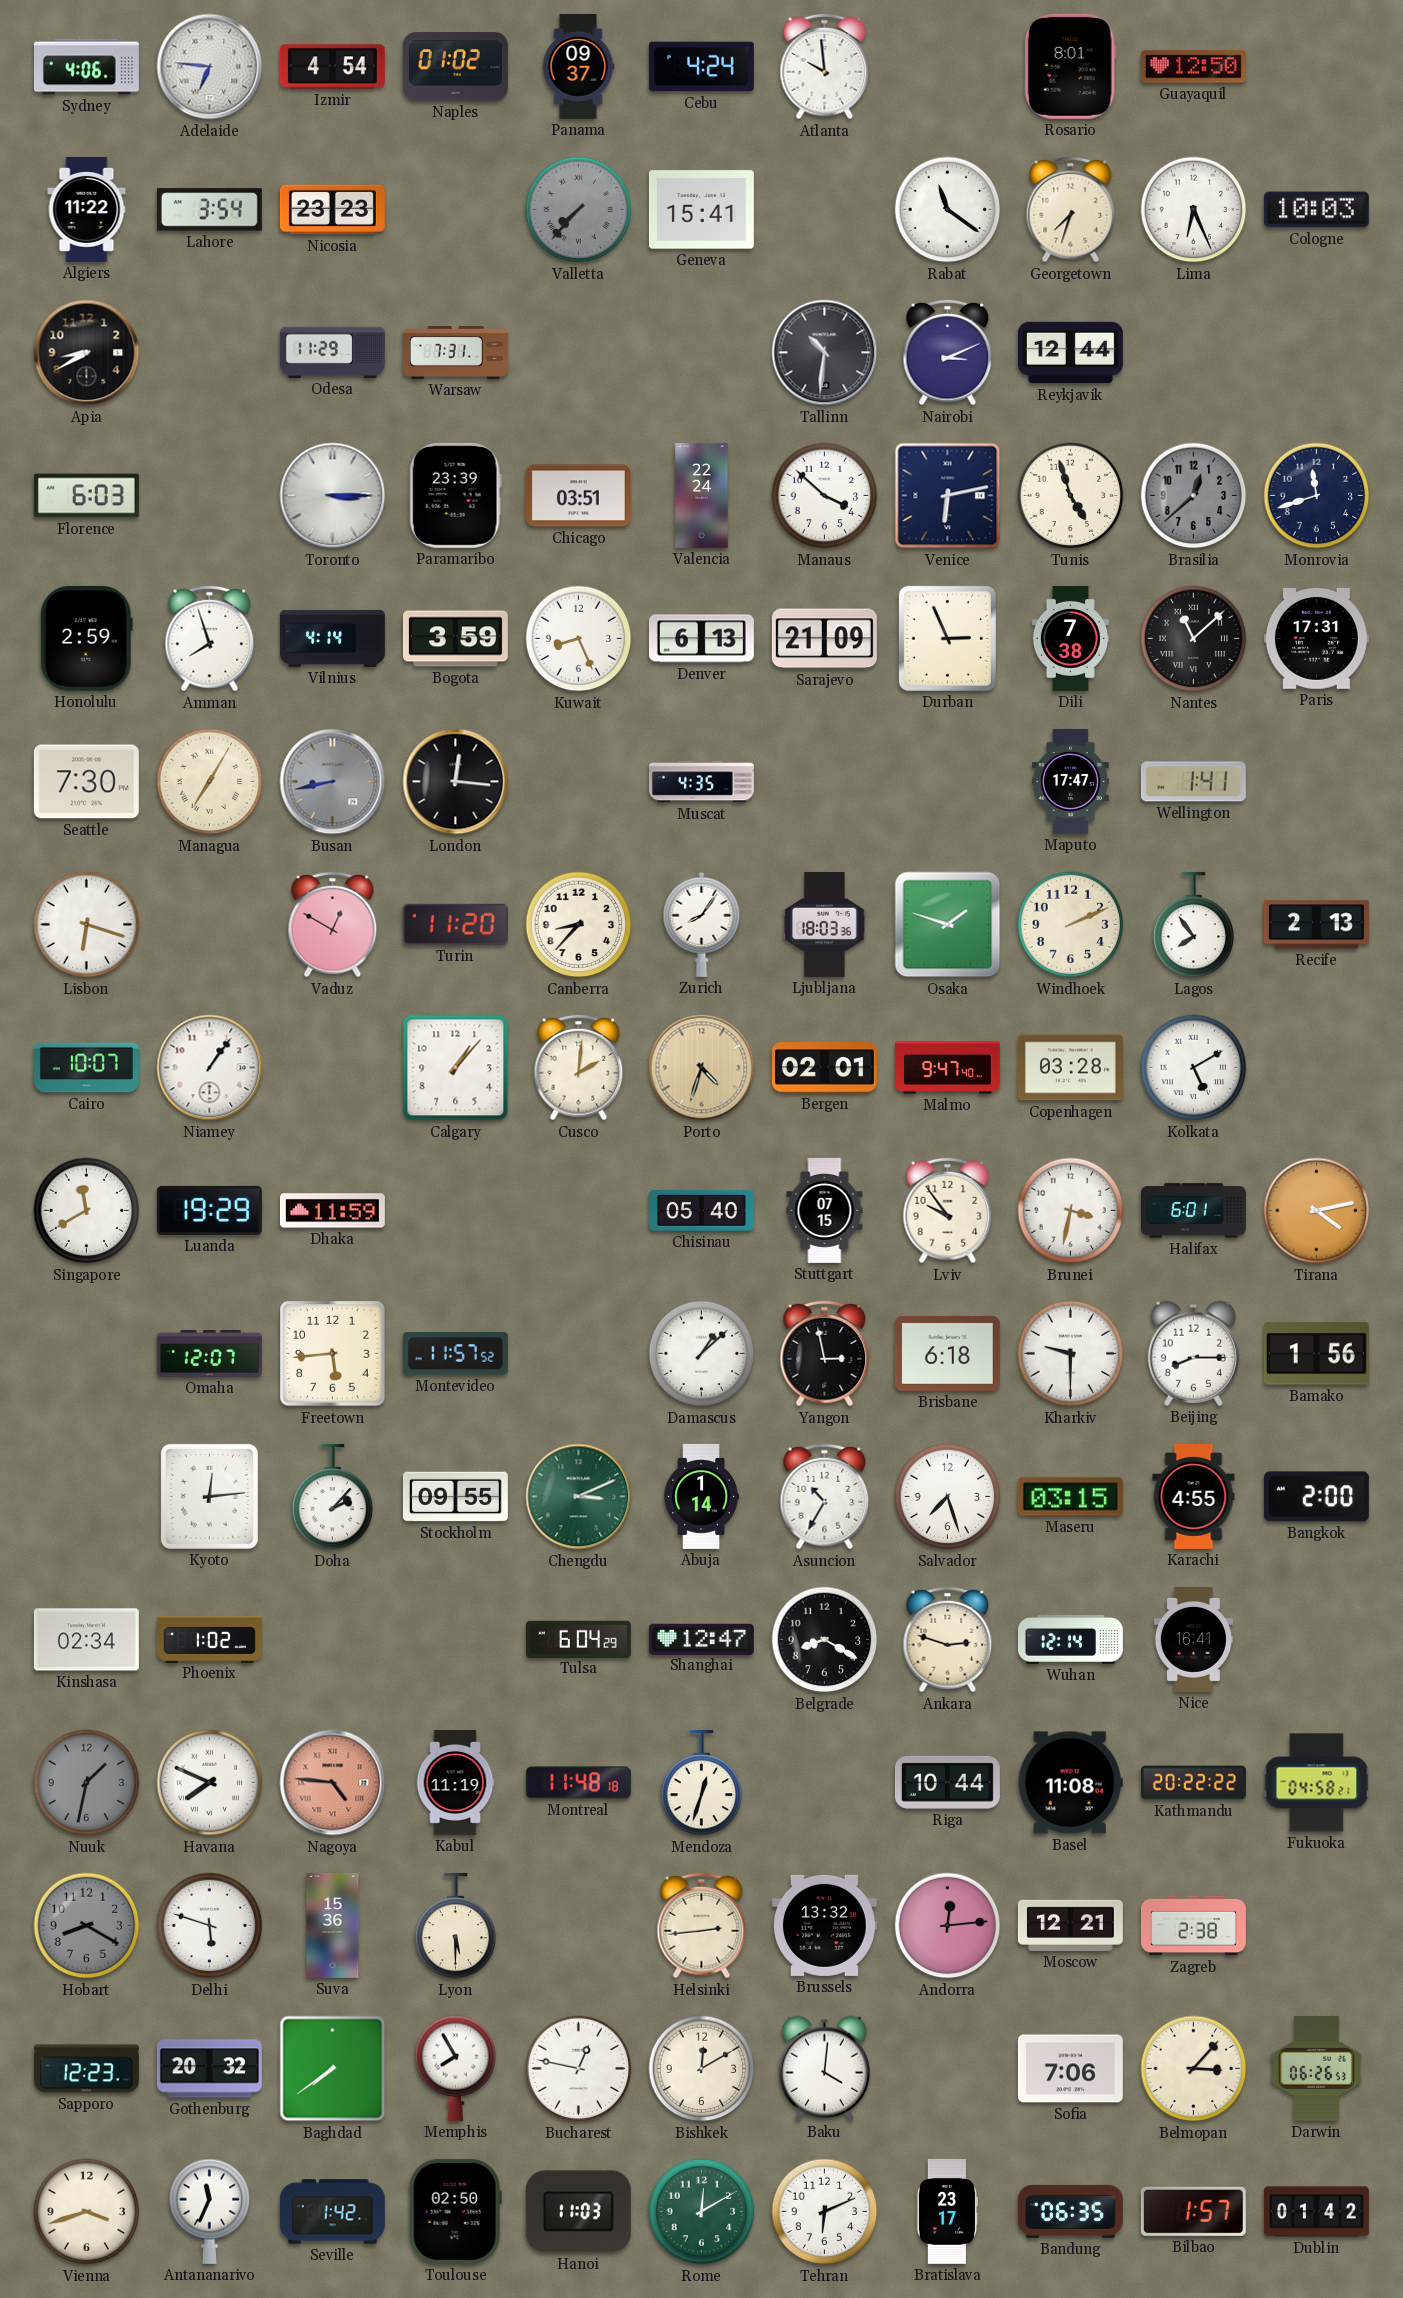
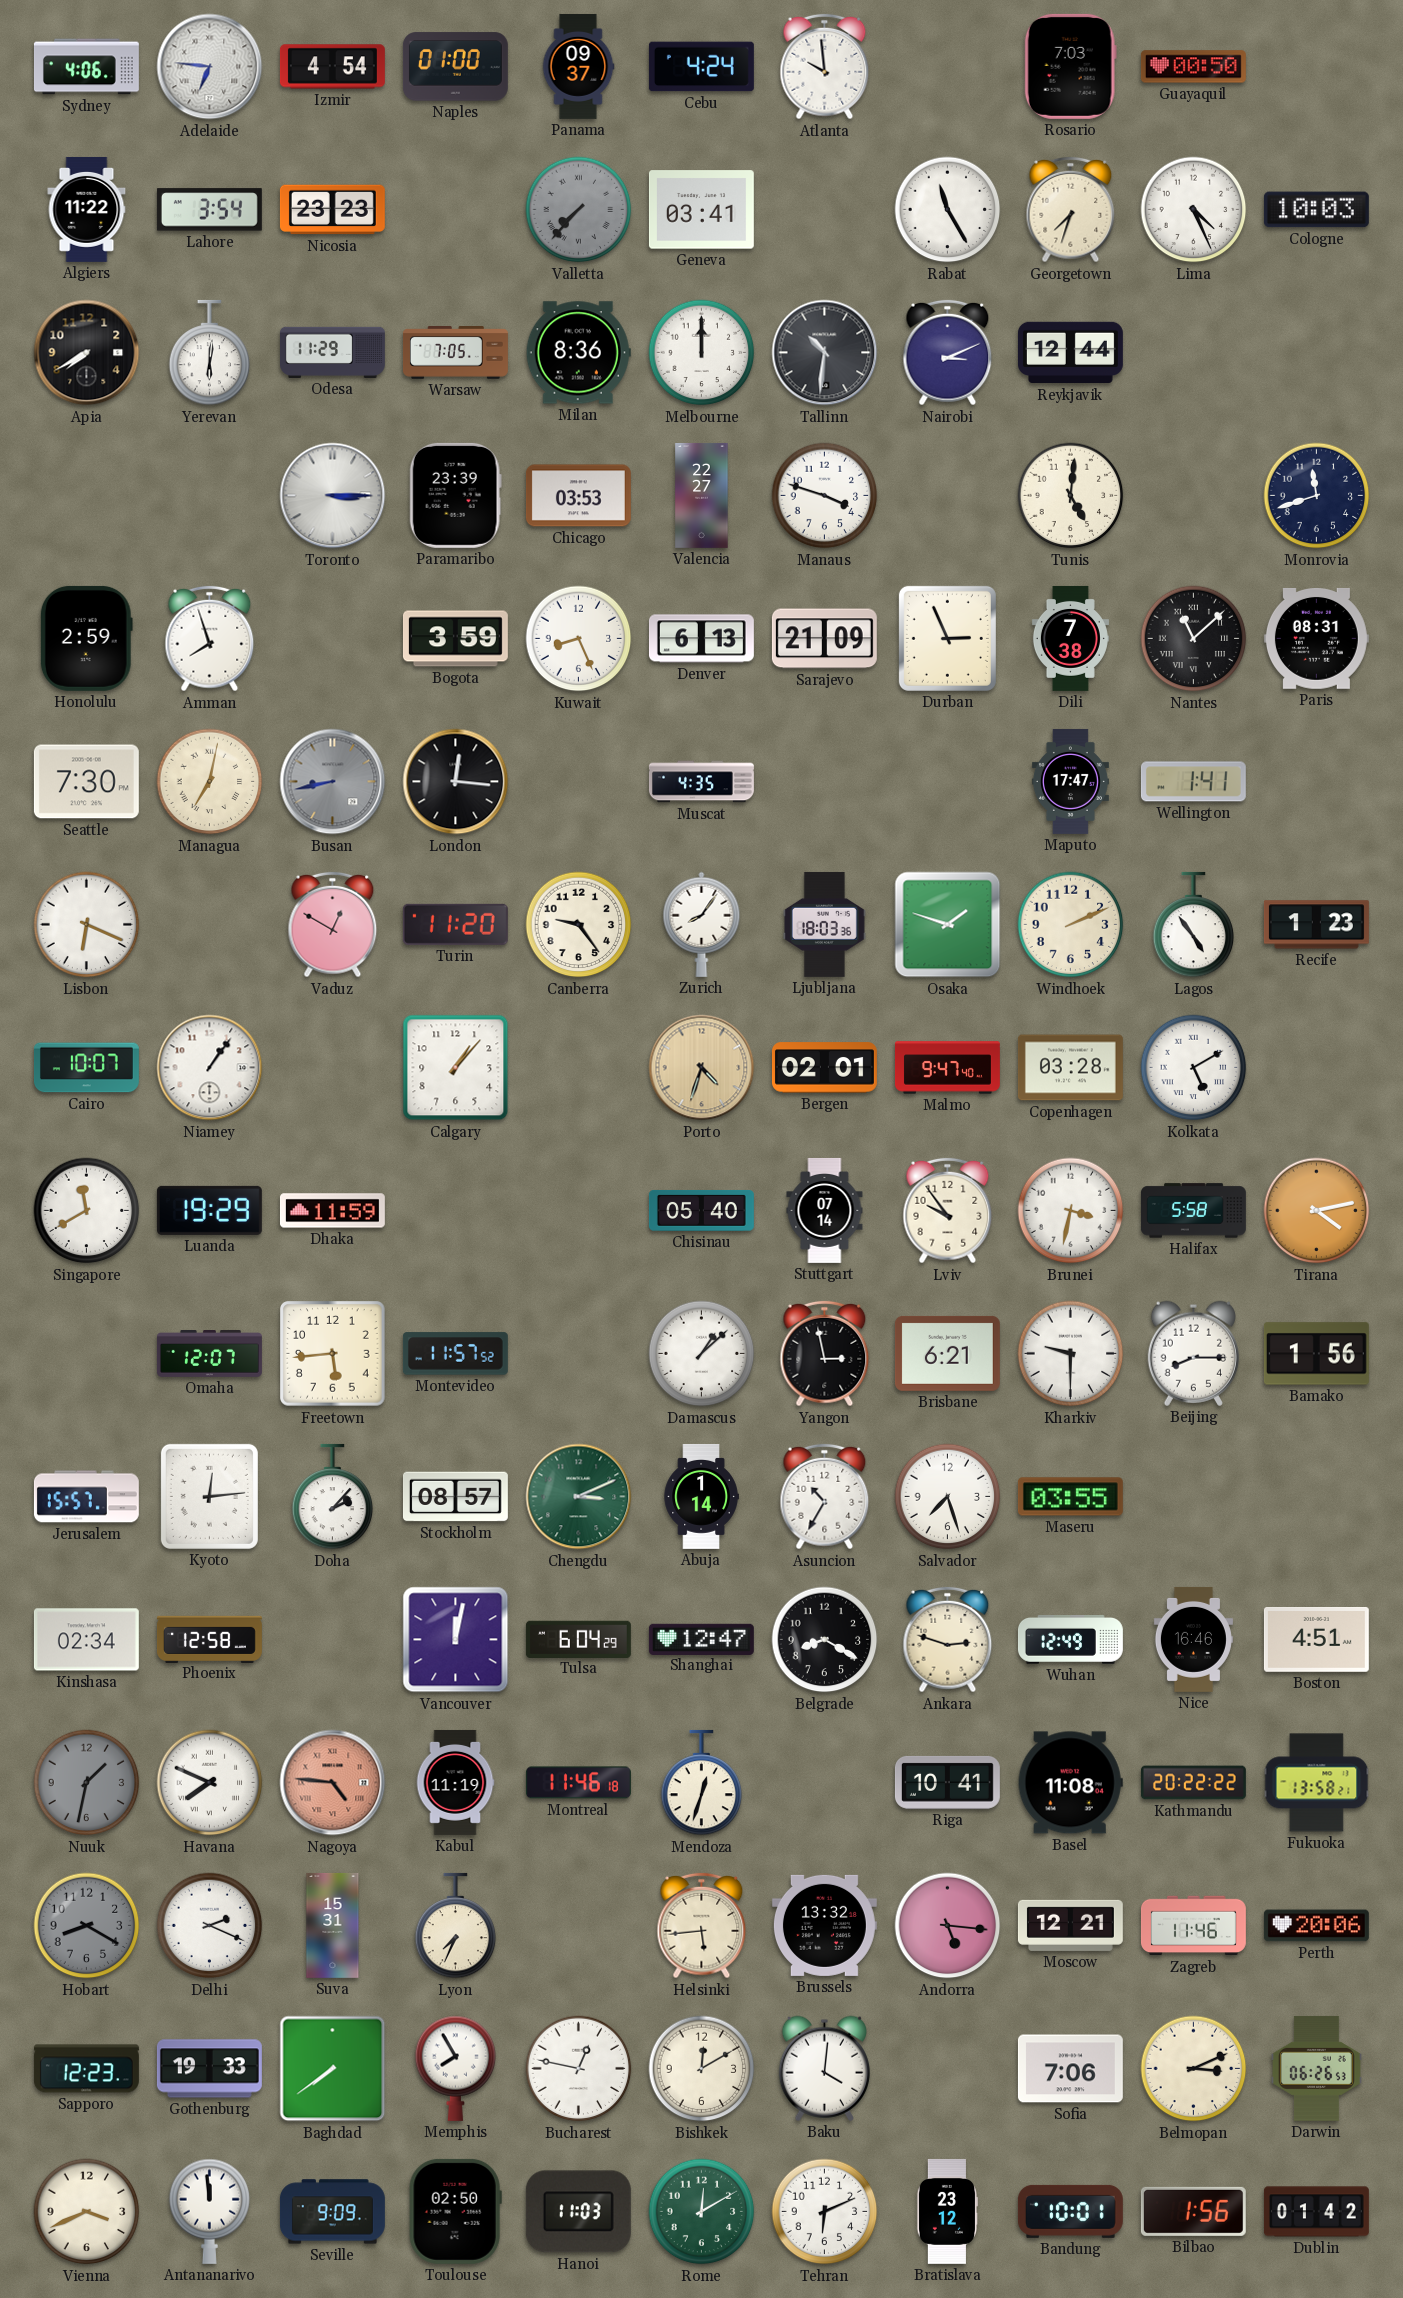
Naples: 01:02 -> 01:00 (455, 67)
Rosario: 8:01 -> 7:03 (1070, 66)
Guayaquil: 12:50 -> 00:50 (1193, 67)
Geneva: 15:41 -> 03:41 (701, 210)
Rabat: 11:21 -> 11:25 (948, 210)
Lima: 6:26 -> 4:26 (1194, 210)
Apia: 8:40 -> 7:40 (87, 353)
Yerevan: none -> 6:01 (210, 353)
Warsaw: 7:31 -> 7:05 (455, 353)
Milan: none -> 8:36 (578, 353)
Melbourne: none -> 12:00 (702, 353)
Florence: 6:03 -> none (86, 496)
Chicago: 03:51 -> 03:53 (578, 496)
Valencia: 22:24 -> 22:27 (702, 495)
Manaus: 3:52 -> 3:48 (825, 496)
Venice: 6:13 -> none (948, 496)
Tunis: 4:57 -> 5:01 (1071, 496)
Brasilia: 12:38 -> none (1194, 496)
Vilnius: 4:14 -> none (332, 638)
Paris: 17:31 -> 08:31 (1316, 638)
Managua: 7:05 -> 7:02 (210, 782)
Lisbon: 6:18 -> 6:19 (87, 925)
Canberra: 8:37 -> 9:24 (579, 925)
Lagos: 7:54 -> 4:54 (1194, 925)
Recife: 2:13 -> 1:23 (1316, 925)
Cusco: 2:01 -> none (579, 1068)
Stuttgart: 07:15 -> 07:14 (825, 1210)
Halifax: 6:01 -> 5:58 (1193, 1211)
Brisbane: 6:18 -> 6:21 (947, 1353)
Jerusalem: none -> 15:57 (86, 1497)
Stockholm: 09:55 -> 08:57 (455, 1497)
Maseru: 03:15 -> 03:55 (1070, 1497)
Karachi: 4:55 -> none (1194, 1496)
Bangkok: 2:00 -> none (1316, 1497)
Phoenix: 1:02 -> 12:58 (209, 1639)
Vancouver: none -> 12:02 (456, 1640)
Wuhan: 12:14 -> 12:49 (1070, 1639)
Nice: 16:41 -> 16:46 (1193, 1639)
Boston: none -> 4:51 (1316, 1640)
Montreal: 11:48 -> 11:46 (578, 1783)
Riga: 10:44 -> 10:41 (947, 1782)
Fukuoka: 04:58 -> 13:58 (1317, 1783)
Delhi: 5:48 -> 2:19 (210, 1926)
Suva: 15:36 -> 15:31 (333, 1925)
Lyon: 5:30 -> 7:34 (456, 1926)
Helsinki: 2:44 -> 5:44 (702, 1926)
Andorra: 12:14 -> 5:16 (948, 1926)
Zagreb: 2:38 -> 11:46 (1193, 1926)
Perth: none -> 20:06 (1316, 1926)
Gothenburg: 20:32 -> 19:33 (209, 2069)
Belmopan: 3:07 -> 3:11 (1194, 2069)
Vienna: 3:42 -> 3:41 (87, 2212)
Antananarivo: 11:34 -> 11:59 (210, 2211)
Seville: 1:42 -> 9:09 (332, 2212)
Bratislava: 23:17 -> 23:12 (946, 2211)
Bandung: 06:35 -> 10:01 (1070, 2211)
Bilbao: 1:57 -> 1:56 (1193, 2211)
